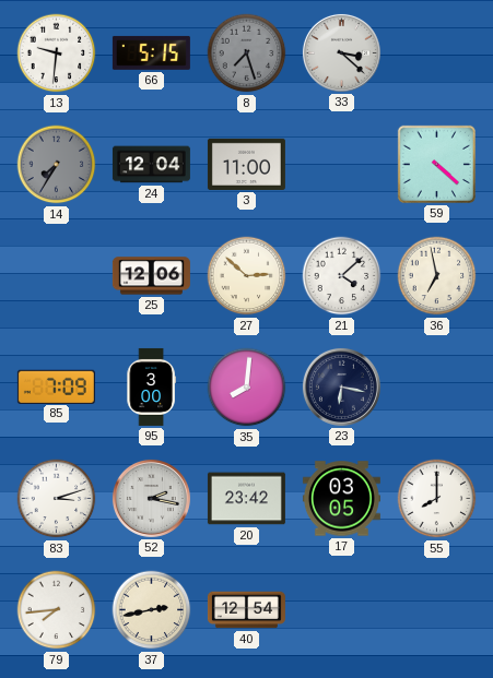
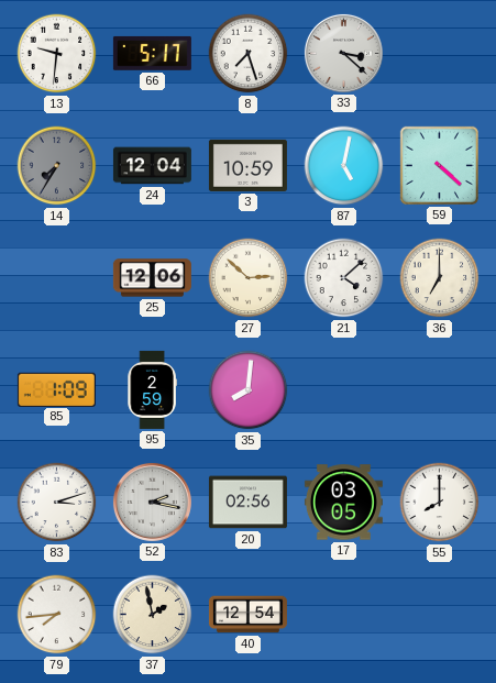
66: 5:15 -> 5:17 (152, 53)
8 dial: grey -> white (249, 54)
3: 11:00 -> 10:59 (247, 165)
87: none -> 5:02 (344, 166)
36: 6:58 -> 7:00 (440, 278)
85: 7:09 -> 1:09 (56, 389)
95: 3:00 -> 2:59 (152, 389)
23: 6:17 -> none (341, 386)
20: 23:42 -> 02:56 (247, 503)
37: 2:43 -> 1:58 (153, 615)
